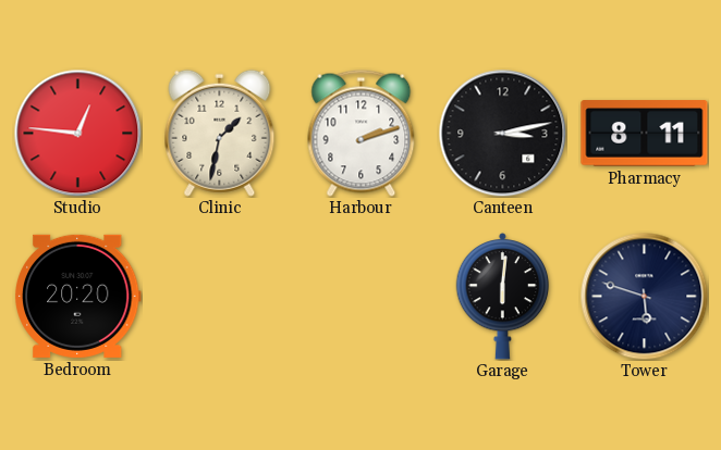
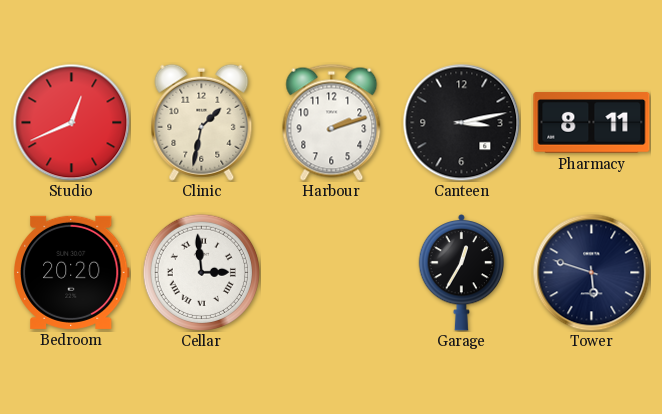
Studio: 12:46 -> 12:41 (71, 122)
Cellar: none -> 2:59 (201, 272)
Garage: 6:01 -> 12:35 (462, 272)
